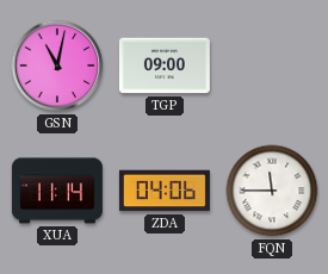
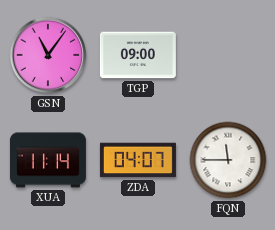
GSN: 11:02 -> 11:06 (48, 55)
ZDA: 04:06 -> 04:07 (138, 160)
